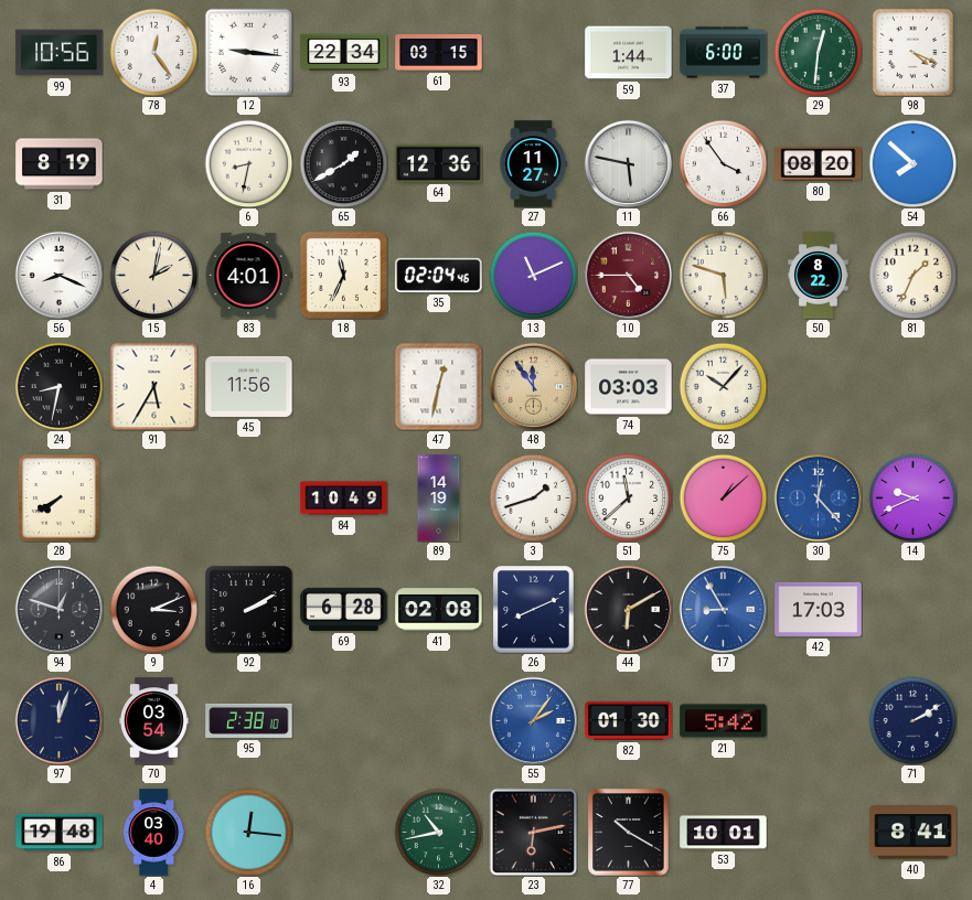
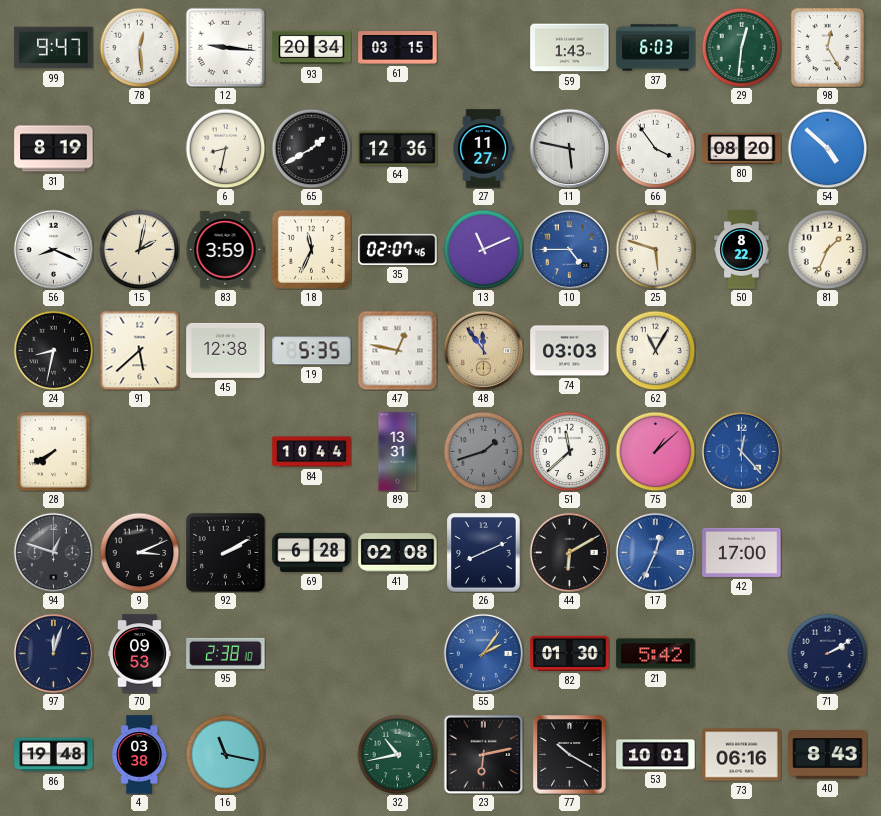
99: 10:56 -> 9:47 (54, 48)
78: 12:24 -> 12:29 (139, 47)
93: 22:34 -> 20:34 (312, 48)
59: 1:44 -> 1:43 (570, 48)
37: 6:00 -> 6:03 (656, 48)
98: 4:19 -> 12:25 (827, 47)
54: 7:52 -> 4:52 (827, 148)
83: 4:01 -> 3:59 (225, 250)
35: 02:04 -> 02:07 (398, 249)
10 dial: burgundy -> blue (569, 249)
91: 5:35 -> 5:38 (139, 350)
45: 11:56 -> 12:38 (226, 350)
19: none -> 5:35 (312, 351)
47: 12:32 -> 12:47 (397, 350)
62: 10:07 -> 11:05 (655, 350)
84: 10:49 -> 10:44 (312, 452)
89: 14:19 -> 13:31 (398, 452)
3 dial: white -> grey (483, 451)
14: 9:41 -> none (912, 497)
17: 8:55 -> 12:34 (655, 552)
42: 17:03 -> 17:00 (742, 552)
70: 03:54 -> 09:53 (139, 654)
4: 03:40 -> 03:38 (140, 755)
16: 12:16 -> 11:17 (225, 754)
73: none -> 06:16 (742, 755)
40: 8:41 -> 8:43 (828, 755)
